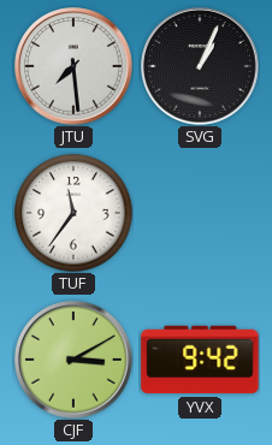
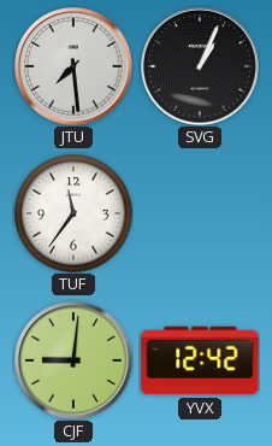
CJF: 3:10 -> 9:01 (73, 360)
YVX: 9:42 -> 12:42 (200, 360)
